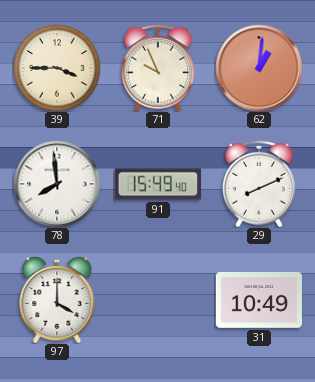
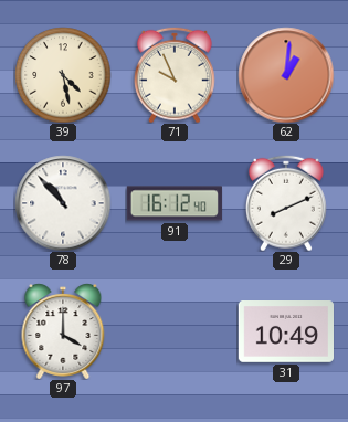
39: 3:45 -> 4:28 (63, 75)
78: 7:59 -> 10:53 (63, 203)
91: 15:49 -> 16:12 (175, 203)
